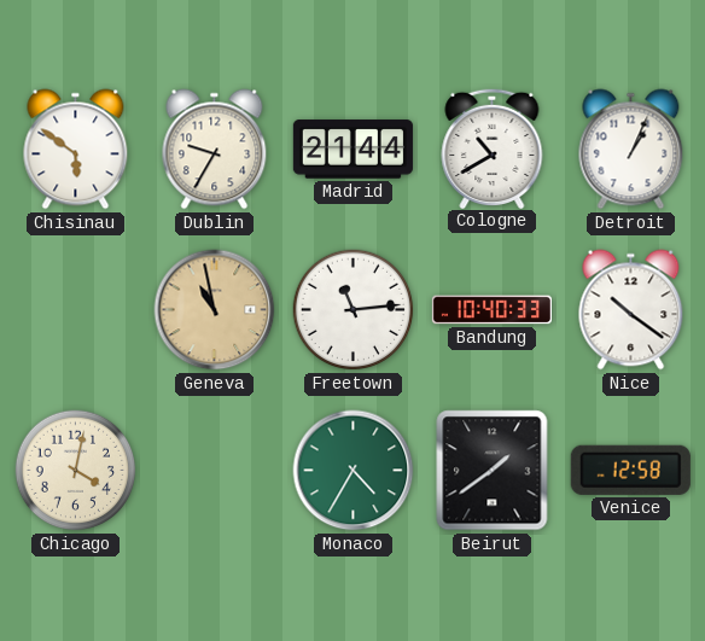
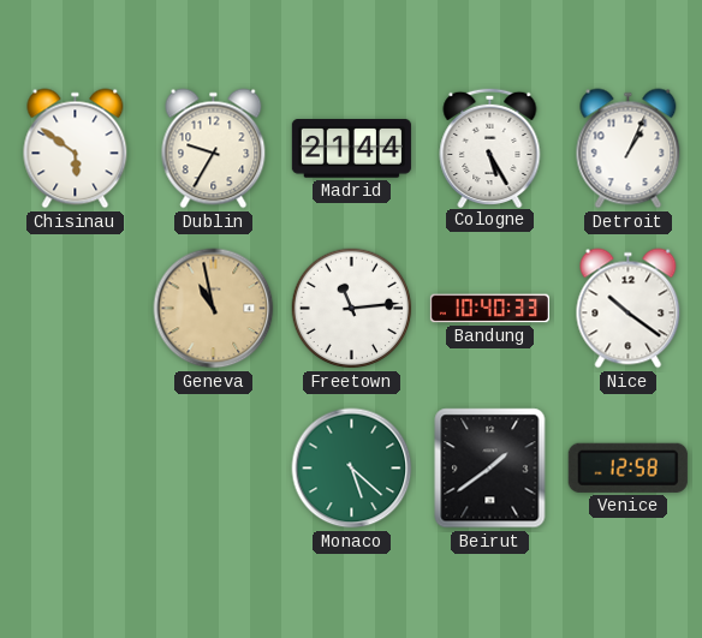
Cologne: 10:40 -> 5:25 (490, 147)
Chicago: 4:02 -> none (76, 471)
Monaco: 4:35 -> 5:22 (352, 469)
